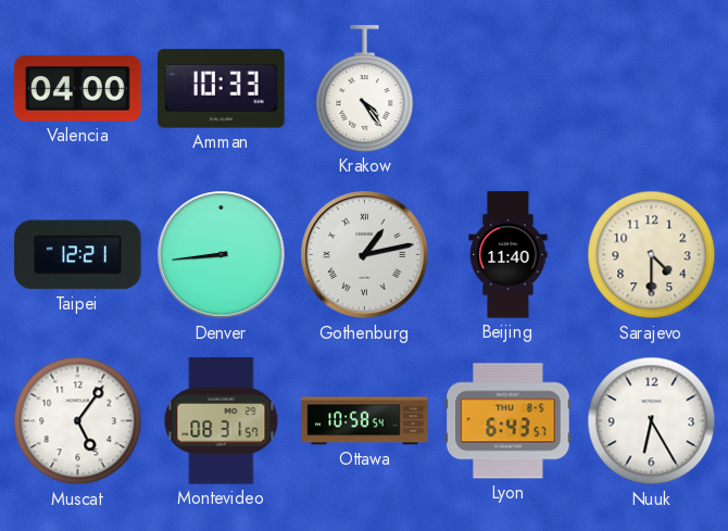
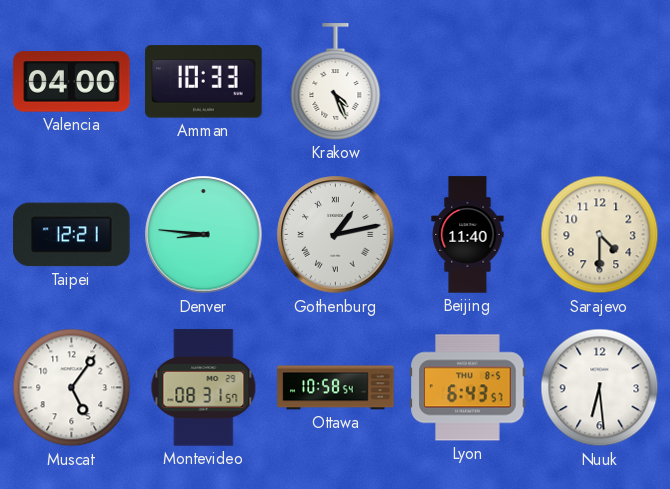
Krakow: 4:24 -> 4:26 (336, 82)
Denver: 8:44 -> 8:46 (204, 235)
Nuuk: 6:25 -> 6:29 (600, 388)
